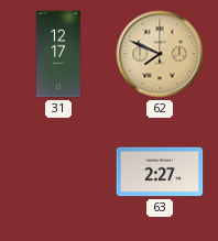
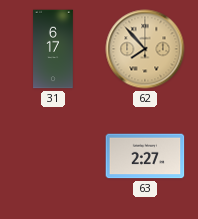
31: 12:17 -> 6:17 (53, 49)
62: 7:49 -> 7:53 (145, 49)
